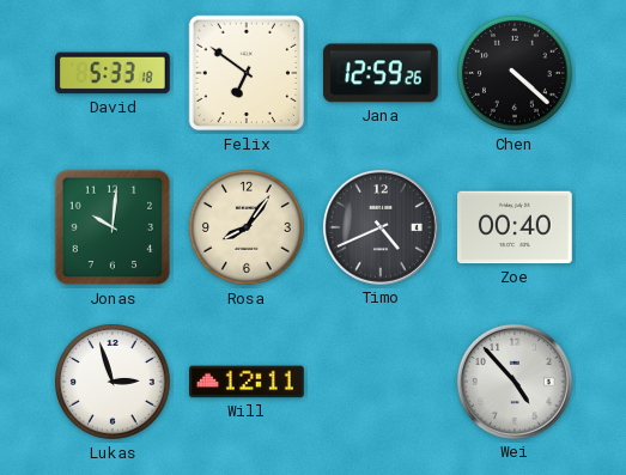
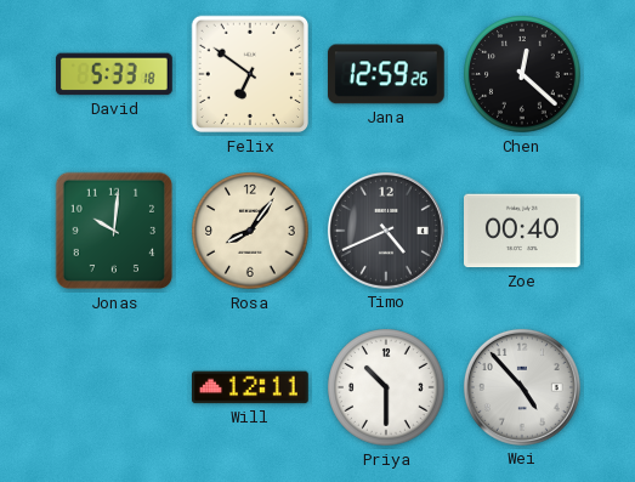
Chen: 4:22 -> 12:22 (522, 74)
Lukas: 2:57 -> none (113, 382)
Priya: none -> 10:30 (386, 387)
